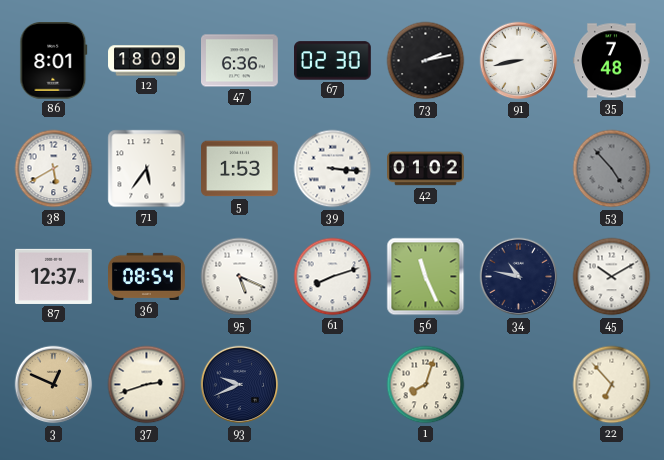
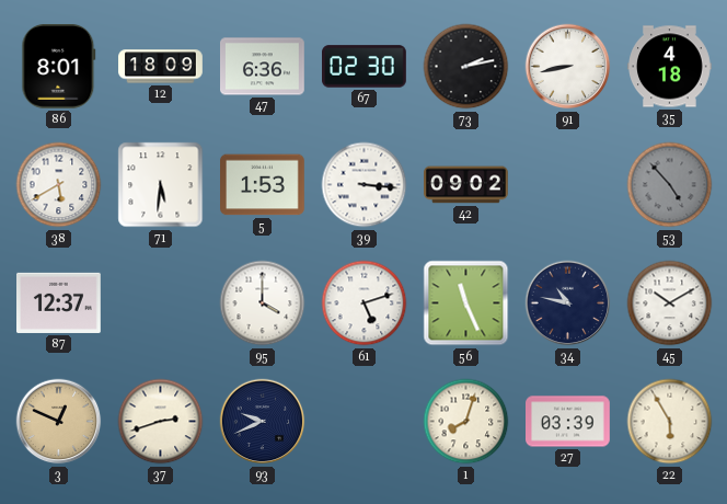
35: 7:48 -> 4:18 (670, 67)
71: 5:36 -> 5:31 (161, 185)
42: 01:02 -> 09:02 (466, 185)
36: 08:54 -> none (147, 276)
95: 5:19 -> 4:00 (263, 303)
61: 8:12 -> 5:12 (365, 303)
27: none -> 03:39 (568, 422)
22: 6:53 -> 5:55 (670, 422)
